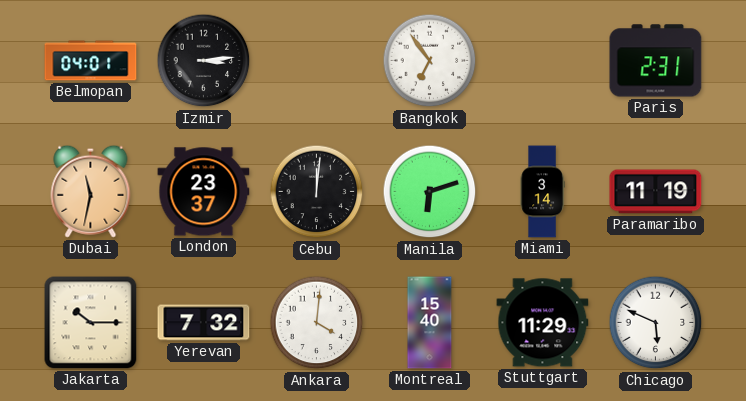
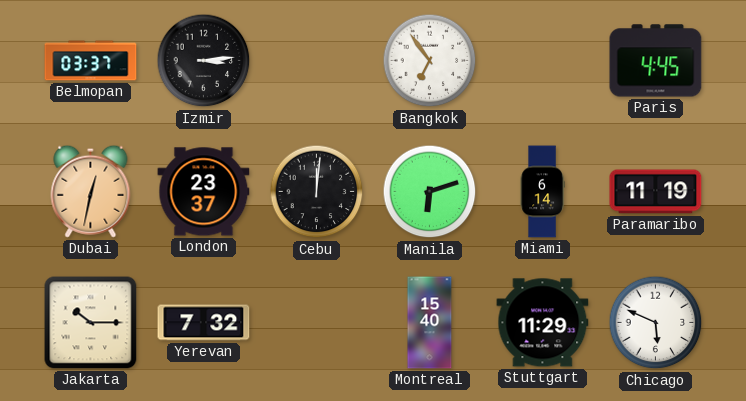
Belmopan: 04:01 -> 03:37 (91, 61)
Paris: 2:31 -> 4:45 (656, 61)
Dubai: 11:32 -> 12:32 (91, 191)
Miami: 3:14 -> 6:14 (542, 192)
Ankara: 4:01 -> none (317, 323)
